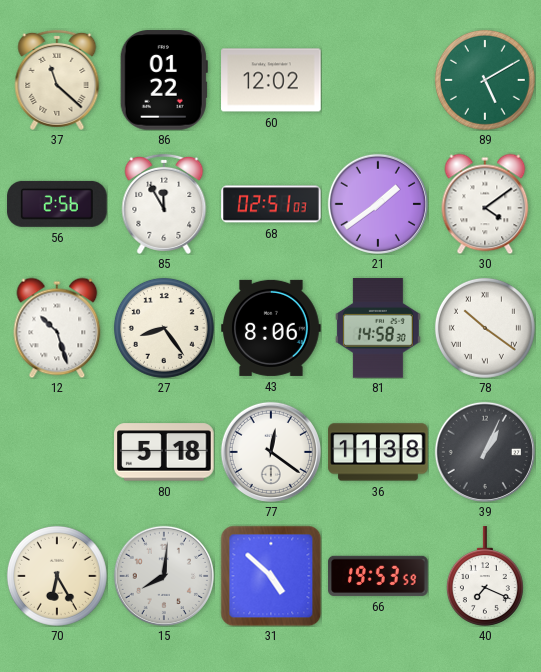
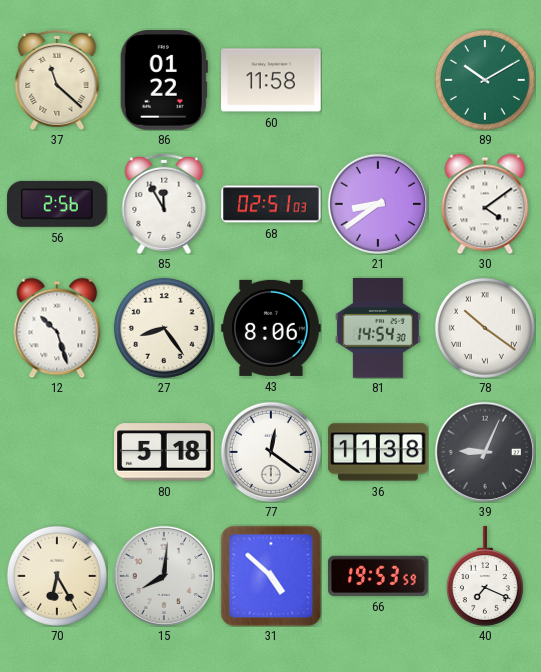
60: 12:02 -> 11:58 (271, 80)
89: 5:10 -> 10:10 (485, 80)
21: 1:39 -> 8:39 (378, 204)
81: 14:58 -> 14:54 (378, 328)
39: 1:04 -> 9:04 (485, 452)
